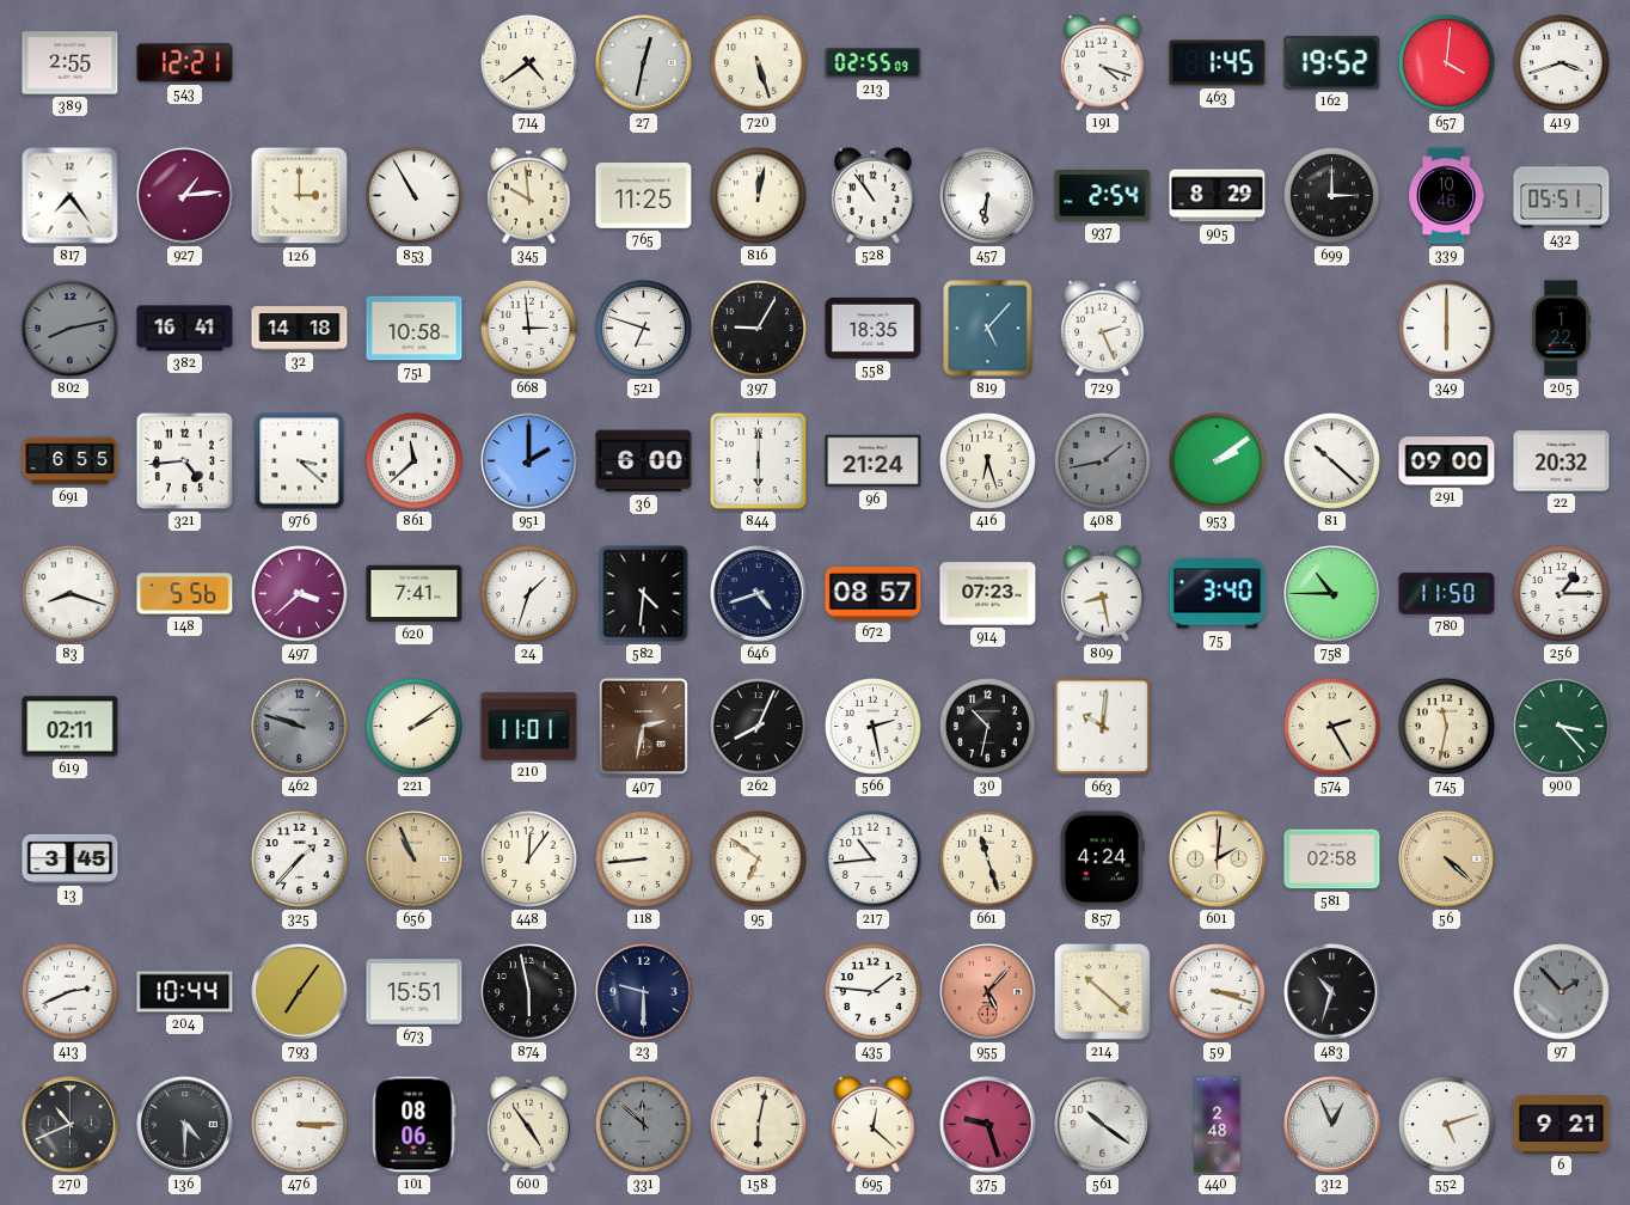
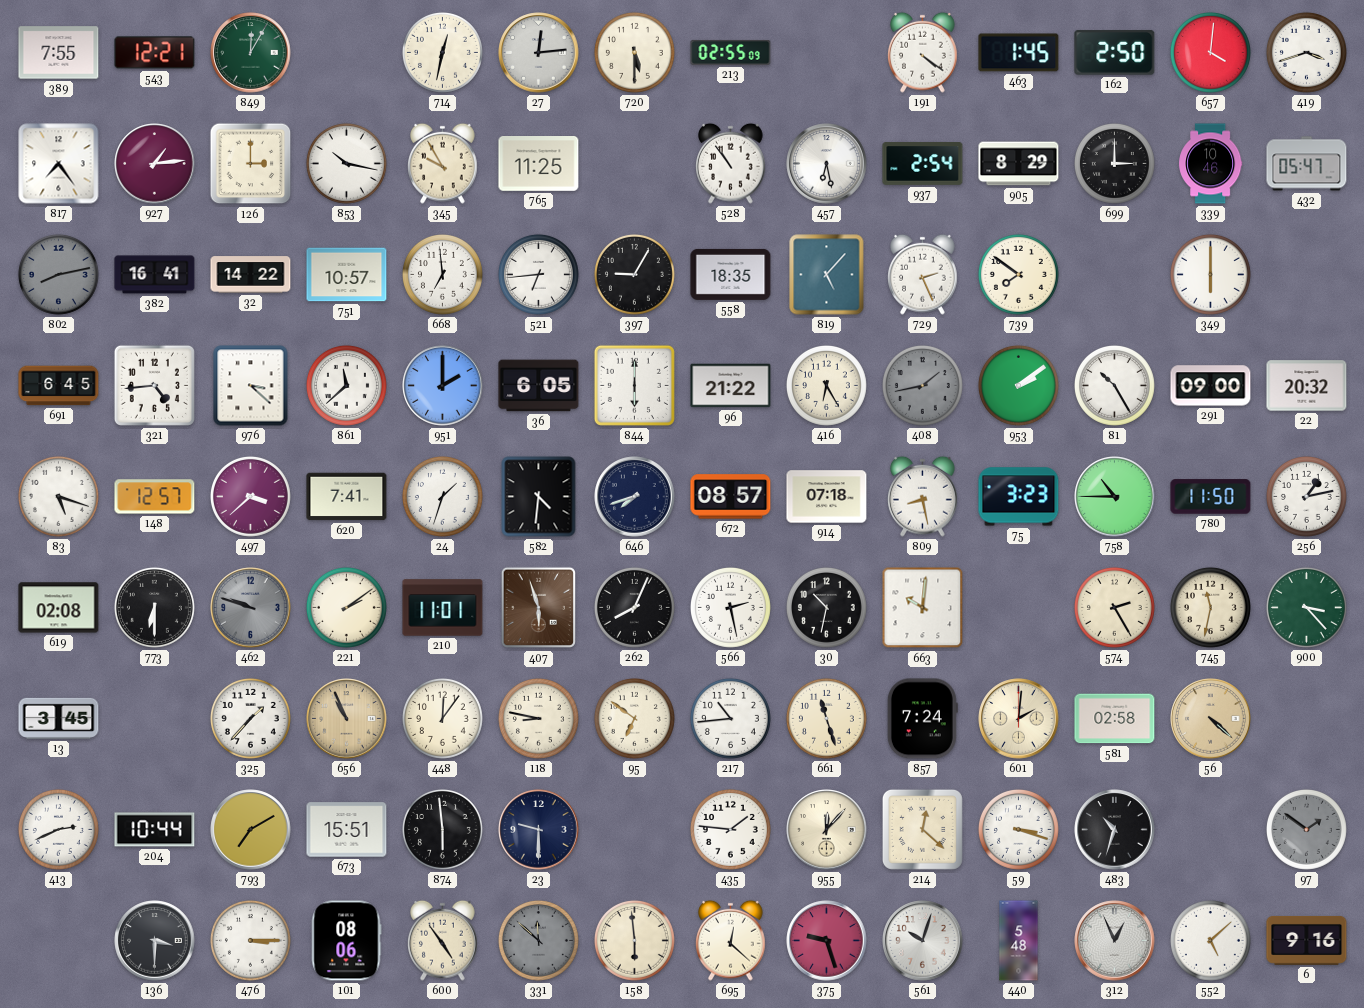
389: 2:55 -> 7:55 (59, 53)
849: none -> 12:05 (251, 53)
714: 4:39 -> 12:32 (442, 52)
27: 12:32 -> 12:14 (539, 53)
720: 5:27 -> 5:30 (634, 52)
191: 4:18 -> 4:21 (923, 52)
162: 19:52 -> 2:50 (1115, 53)
853: 10:55 -> 10:17 (346, 163)
345: 9:59 -> 9:55 (443, 163)
816: 12:02 -> none (758, 195)
457: 6:31 -> 6:28 (827, 164)
432: 05:51 -> 05:47 (1307, 164)
32: 14:18 -> 14:22 (251, 275)
751: 10:58 -> 10:57 (347, 275)
668: 2:59 -> 6:59 (442, 274)
521: 6:48 -> 6:44 (538, 274)
739: none -> 7:51 (1018, 274)
205: 1:22 -> none (1561, 329)
691: 6:55 -> 6:45 (59, 386)
36: 6:00 -> 6:05 (539, 386)
96: 21:24 -> 21:22 (731, 386)
416: 6:27 -> 6:25 (826, 385)
81: 10:22 -> 10:25 (1114, 385)
83: 8:18 -> 5:18 (58, 496)
148: 5:56 -> 12:57 (155, 497)
646: 4:42 -> 7:42 (635, 497)
914: 07:23 -> 07:18 (827, 497)
75: 3:40 -> 3:23 (1019, 497)
256: 1:15 -> 1:13 (1306, 496)
619: 02:11 -> 02:08 (59, 608)
773: none -> 6:30 (154, 607)
407: 2:32 -> 5:57 (538, 608)
118: 8:44 -> 8:47 (538, 718)
857: 4:24 -> 7:24 (922, 719)
793: 7:06 -> 7:10 (251, 830)
874: 5:58 -> 5:59 (442, 829)
955: 5:07 -> 12:07 (827, 830)
955 dial: salmon -> cream (827, 830)
214: 10:22 -> 12:22 (922, 829)
97: 1:53 -> 1:51 (1306, 829)
270: 10:41 -> none (71, 1125)
136: 4:30 -> 3:30 (155, 941)
158: 6:02 -> 5:59 (634, 940)
561: 10:21 -> 10:03 (923, 941)
440: 2:48 -> 5:48 (1019, 941)
552: 5:12 -> 5:08 (1210, 940)
6: 9:21 -> 9:16 (1307, 940)
